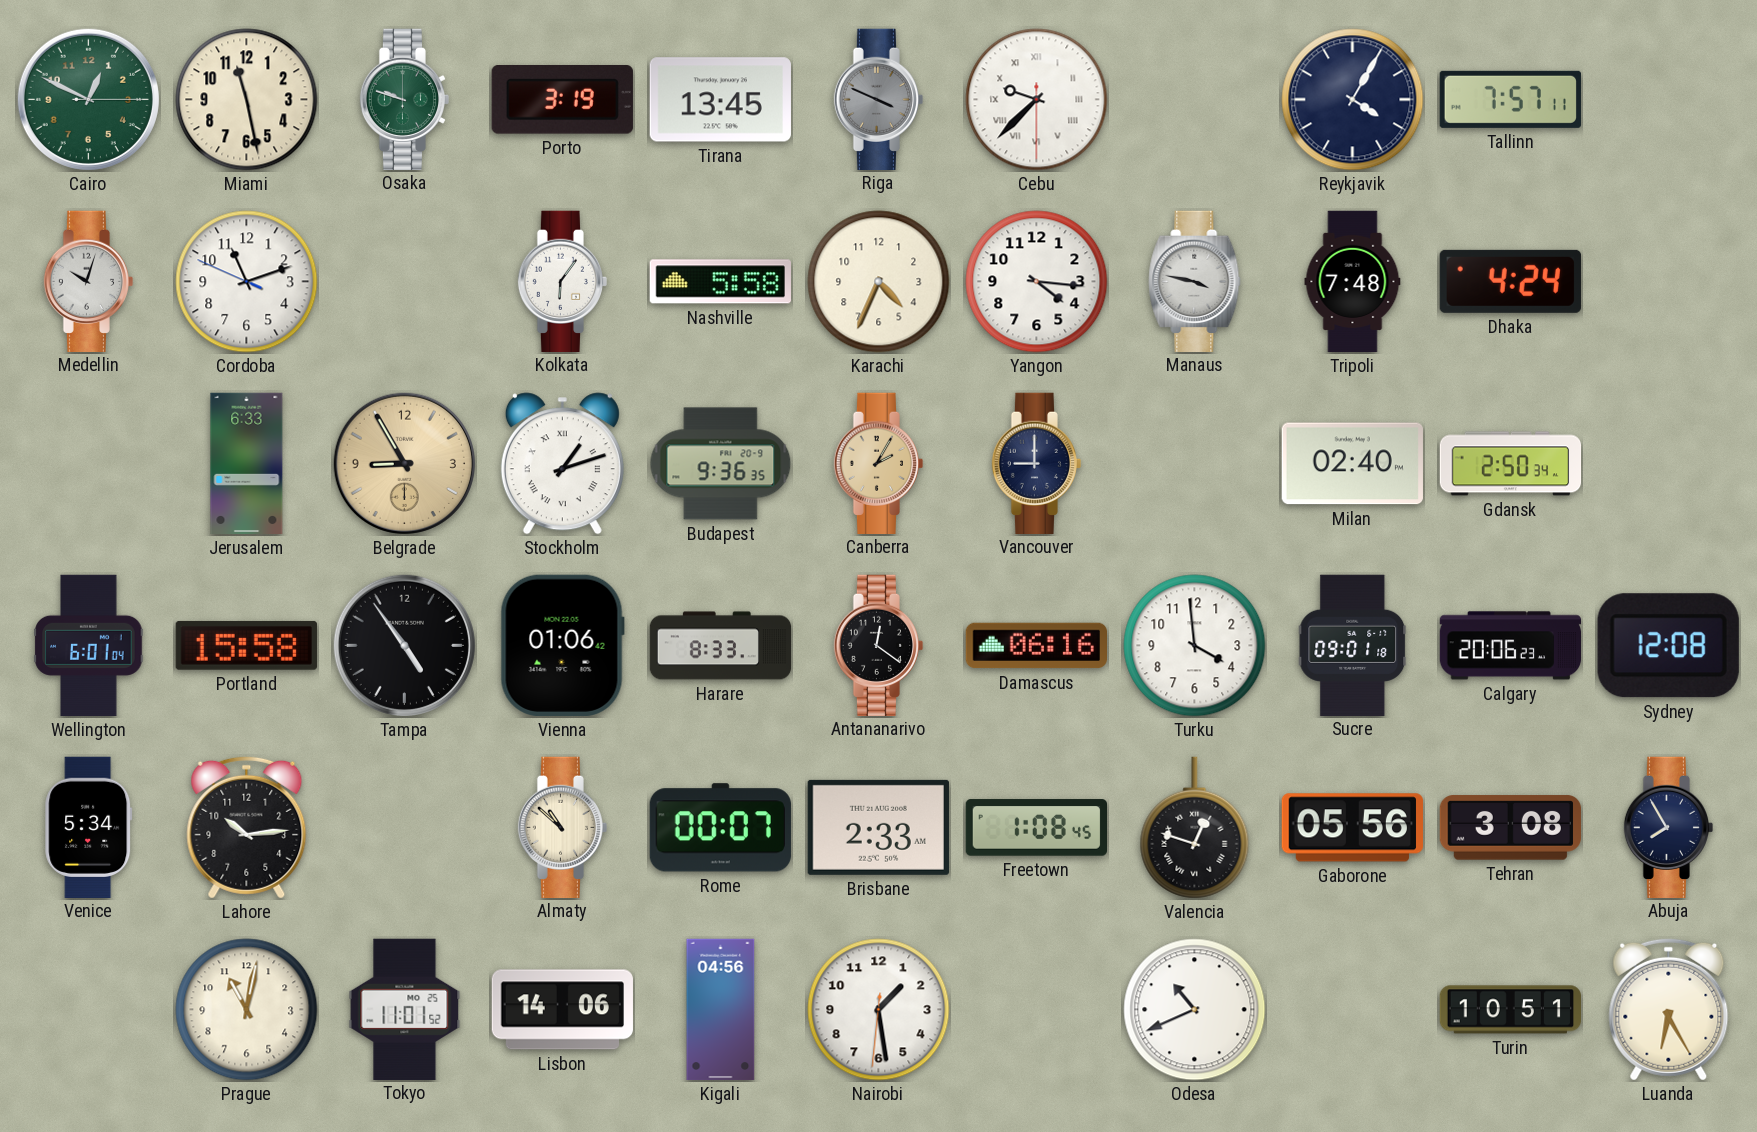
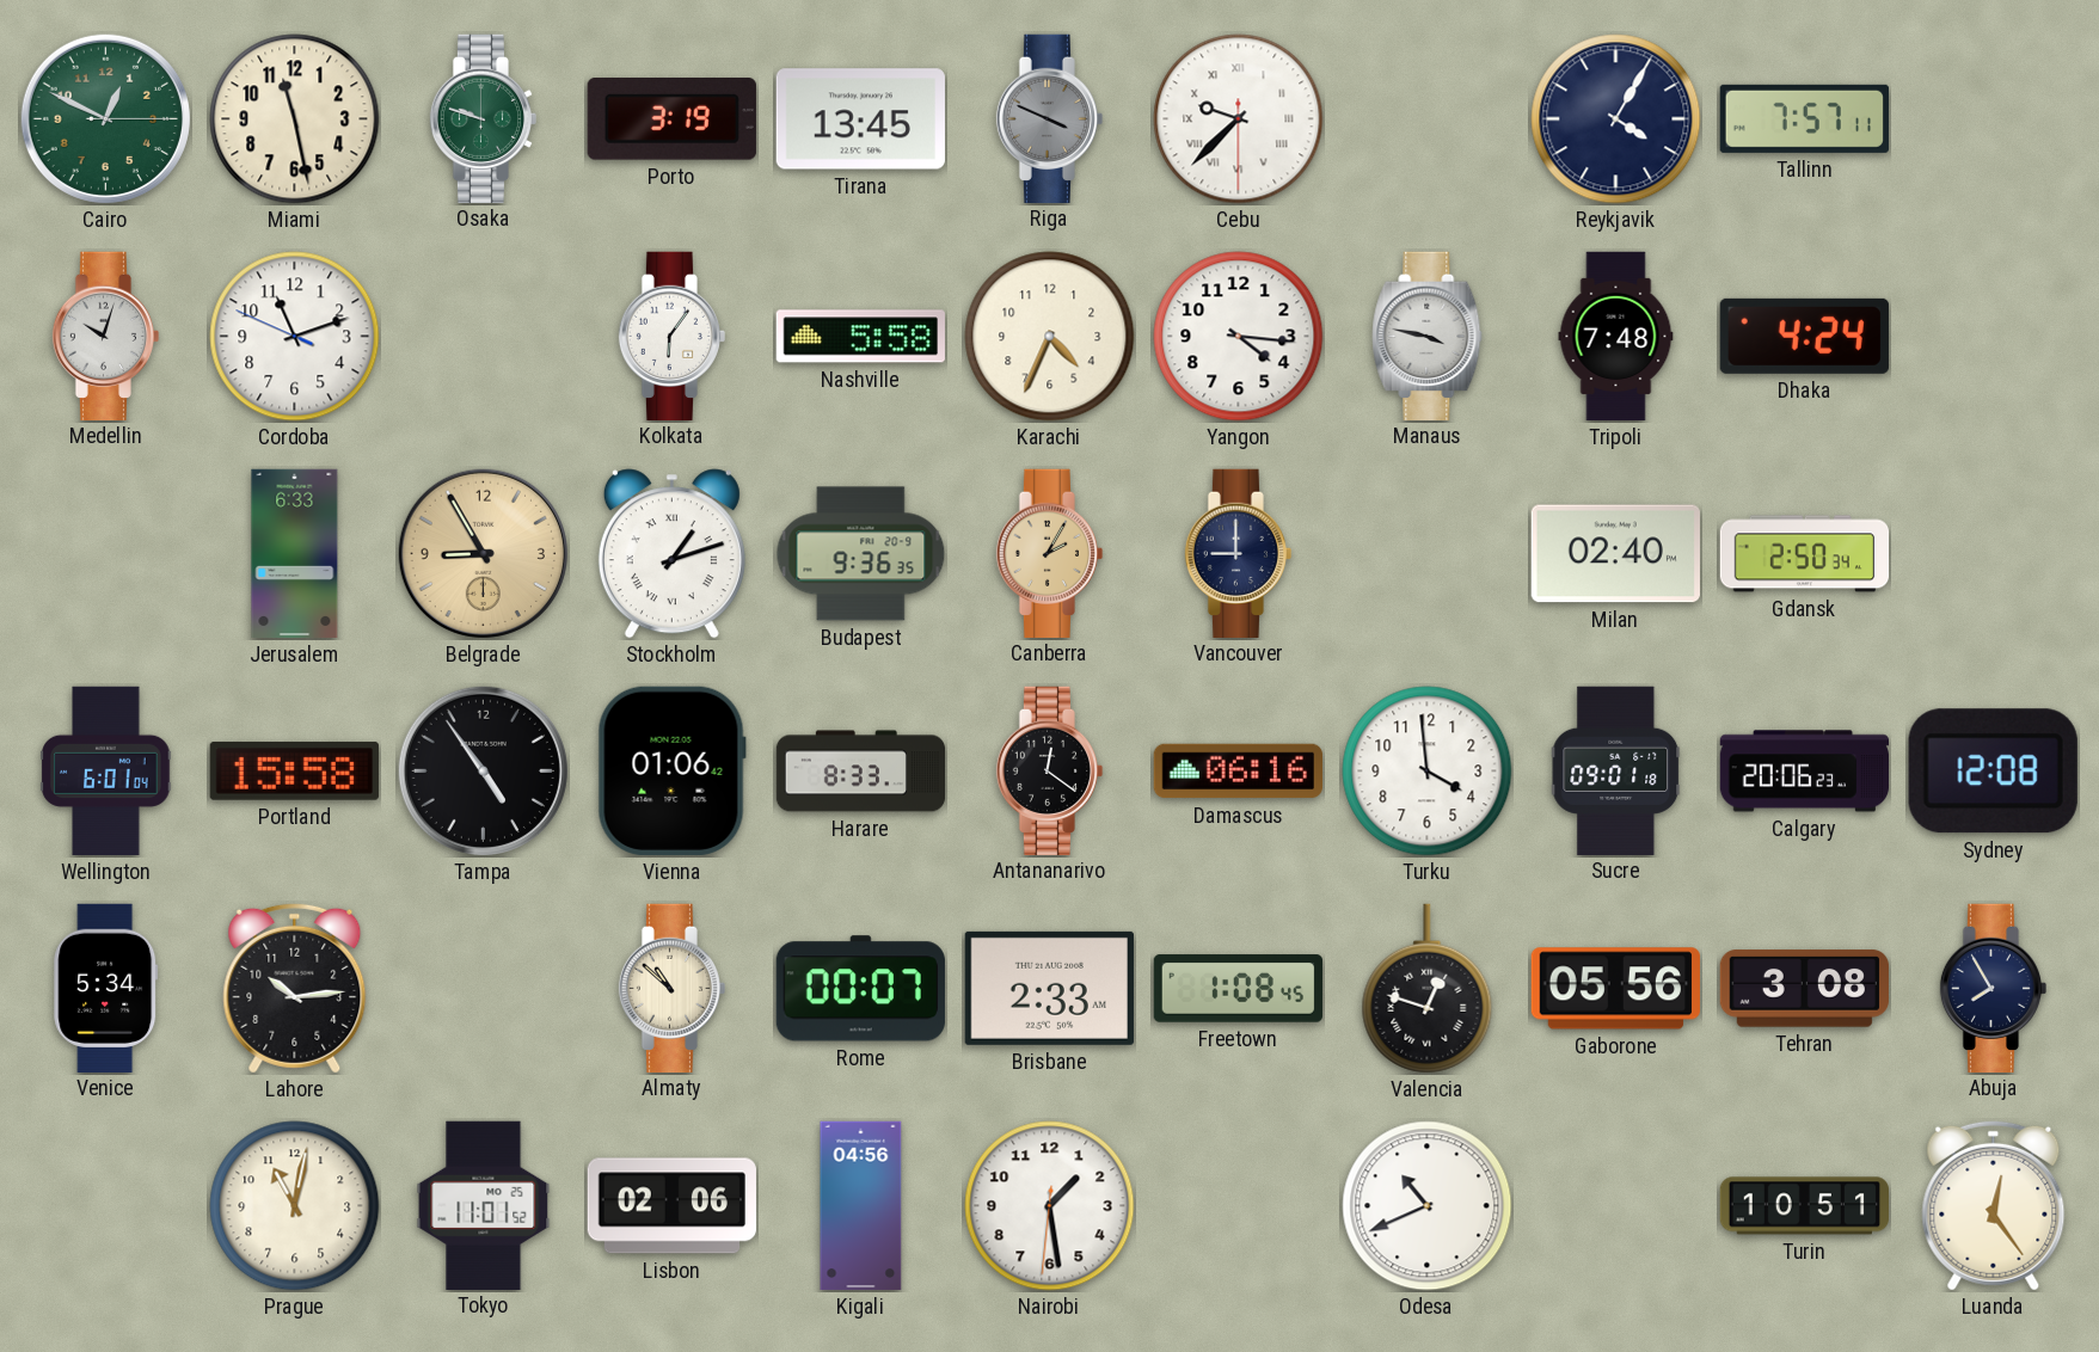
Lisbon: 14:06 -> 02:06 (671, 1206)
Luanda: 6:25 -> 12:24 (1994, 1205)
